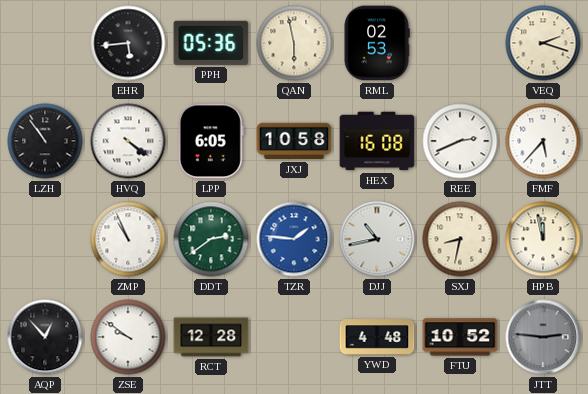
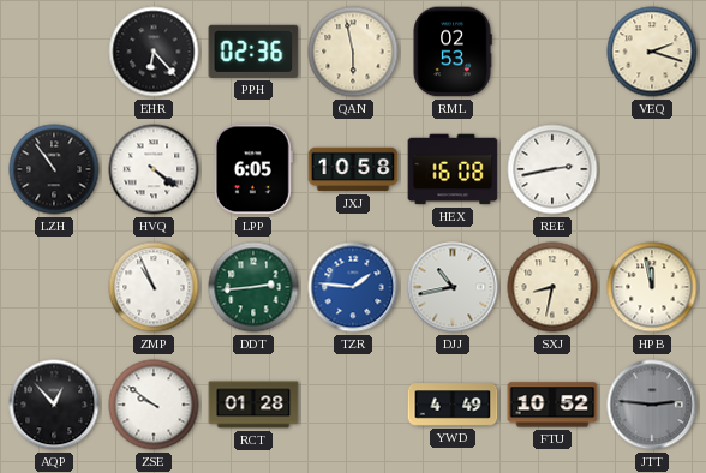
EHR: 5:44 -> 6:23 (154, 52)
PPH: 05:36 -> 02:36 (253, 52)
REE: 2:41 -> 2:43 (552, 169)
FMF: 5:37 -> none (543, 141)
DDT: 2:39 -> 2:44 (253, 287)
RCT: 12:28 -> 01:28 (253, 405)
YWD: 4:48 -> 4:49 (453, 405)
